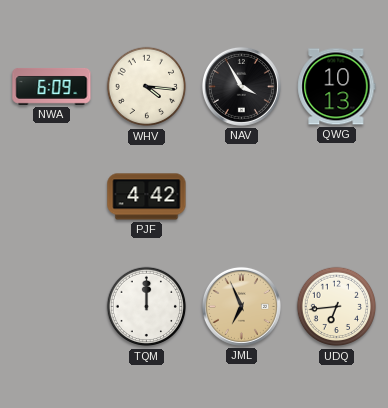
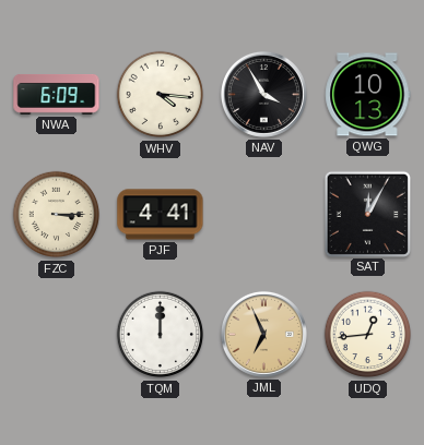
FZC: none -> 3:15 (57, 215)
PJF: 4:42 -> 4:41 (161, 215)
SAT: none -> 12:05 (367, 214)
UDQ: 6:44 -> 12:44 (368, 335)
